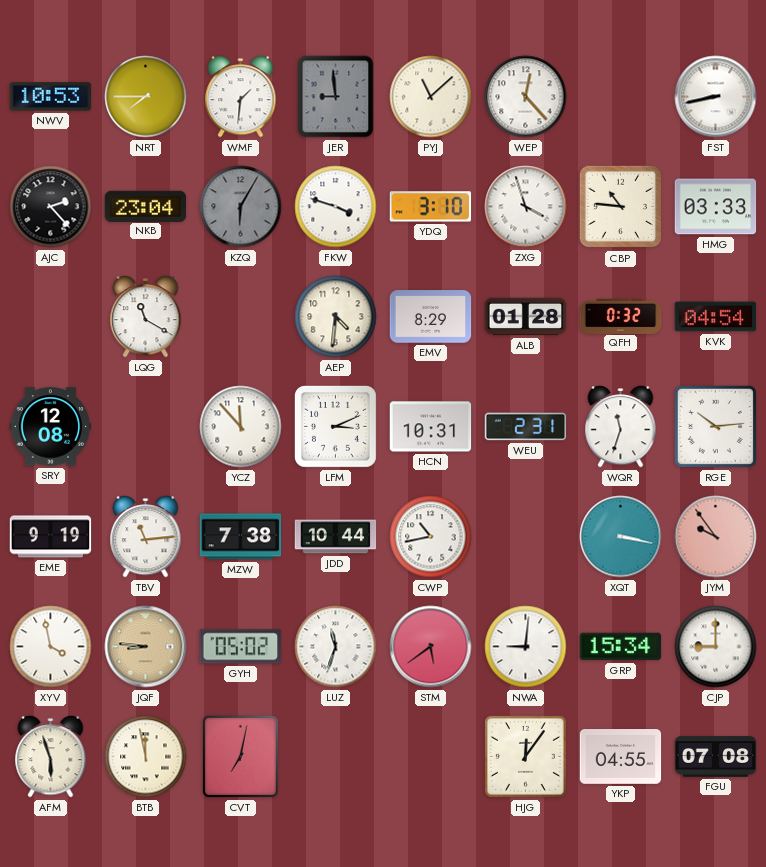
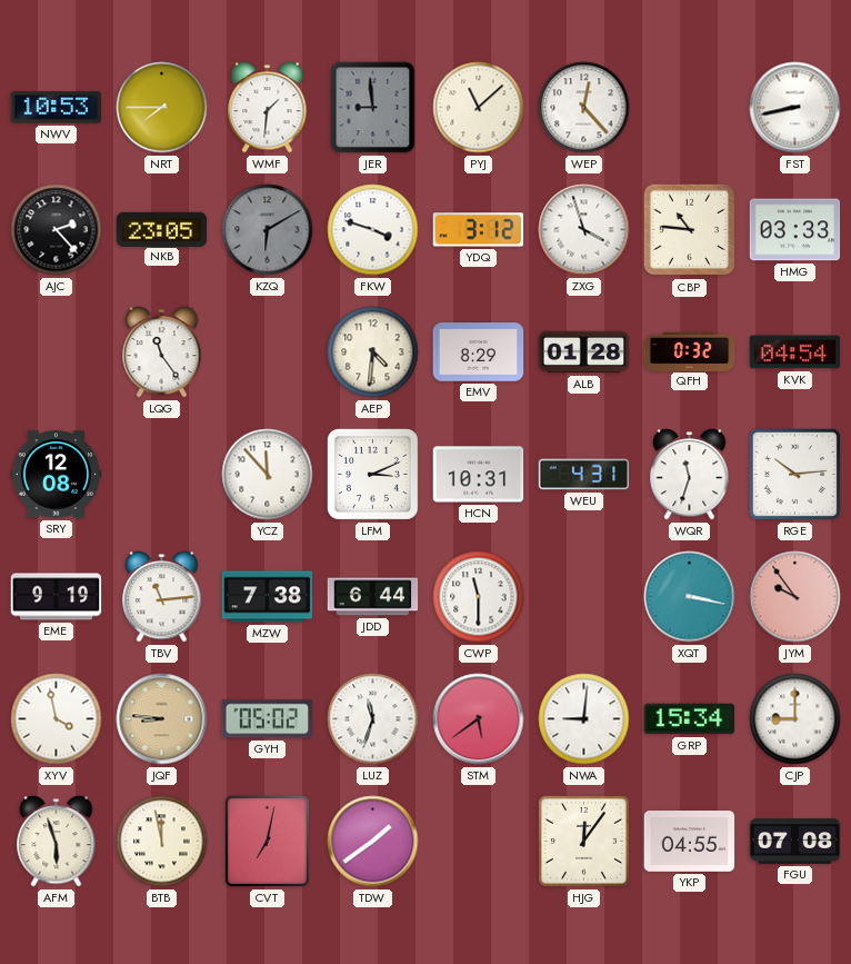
NKB: 23:04 -> 23:05 (162, 229)
KZQ: 6:05 -> 6:10 (268, 230)
YDQ: 3:10 -> 3:12 (479, 230)
LQG: 11:20 -> 11:24 (162, 352)
WEU: 2:31 -> 4:31 (584, 475)
JDD: 10:44 -> 6:44 (373, 597)
CWP: 10:43 -> 11:30 (479, 597)
TDW: none -> 1:39 (373, 842)
